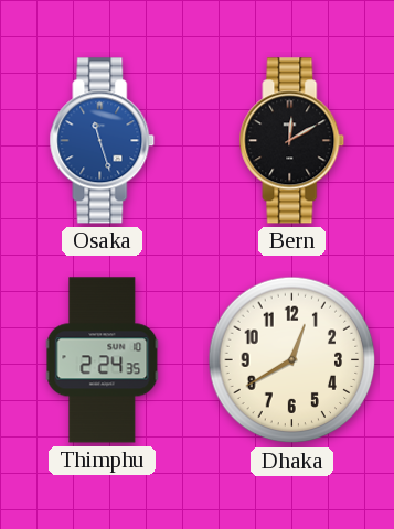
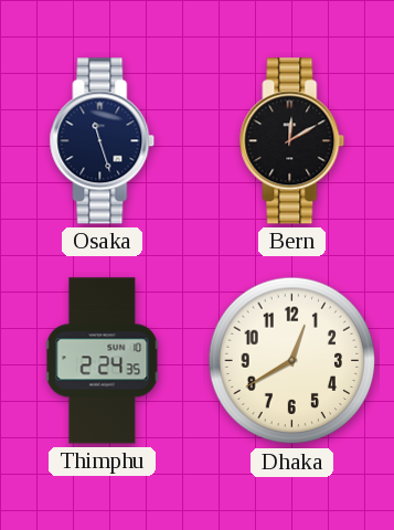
Osaka dial: blue -> navy (103, 141)
